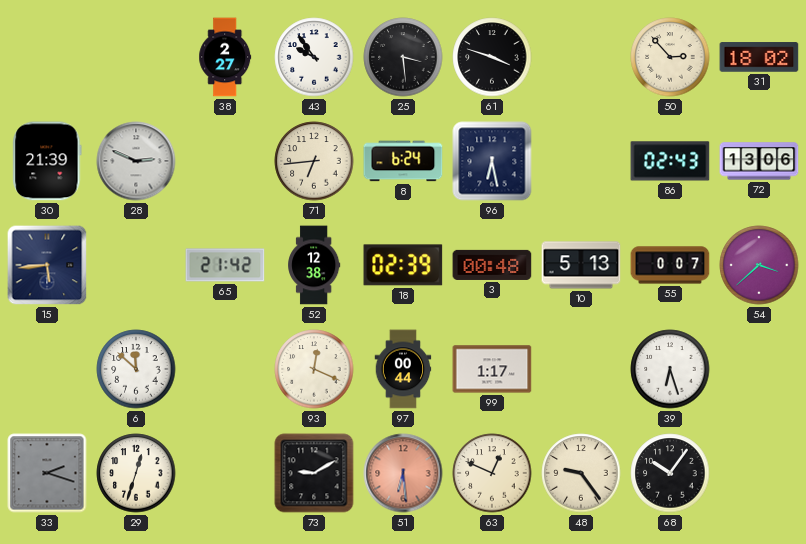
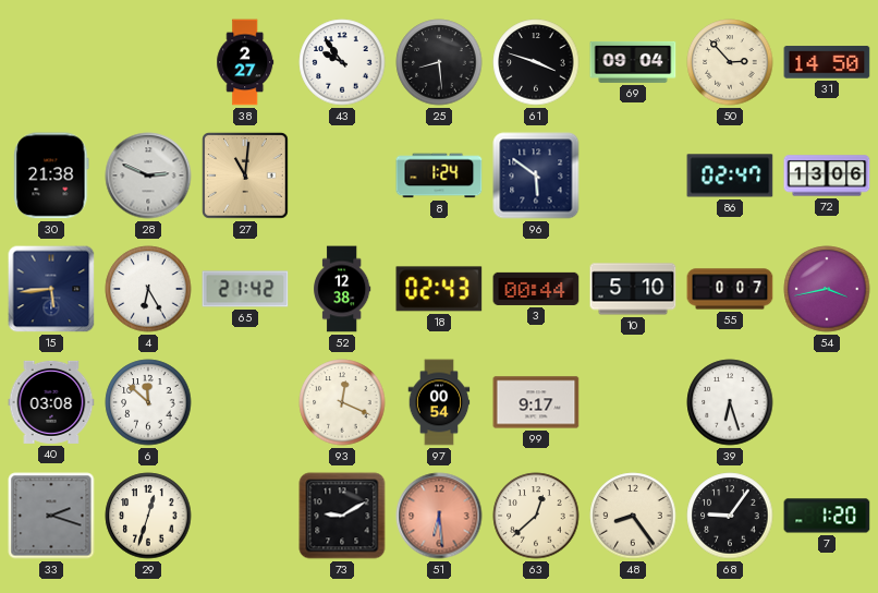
25: 3:29 -> 8:29 (439, 62)
69: none -> 09:04 (633, 62)
31: 18:02 -> 14:50 (827, 62)
30: 21:39 -> 21:38 (51, 176)
27: none -> 11:01 (245, 176)
71: 6:44 -> none (314, 161)
8: 6:24 -> 1:24 (439, 176)
96: 6:28 -> 5:51 (536, 176)
86: 02:43 -> 02:47 (730, 176)
4: none -> 6:25 (148, 289)
18: 02:39 -> 02:43 (439, 289)
3: 00:48 -> 00:44 (536, 289)
10: 5:13 -> 5:10 (633, 289)
54: 3:38 -> 3:43 (827, 289)
40: none -> 03:08 (51, 402)
97: 00:44 -> 00:54 (439, 402)
99: 1:17 -> 9:17 (536, 402)
63: 12:49 -> 12:38 (536, 516)
48: 9:24 -> 8:24 (633, 516)
68: 10:06 -> 9:06 (730, 516)
7: none -> 1:20 (827, 516)
